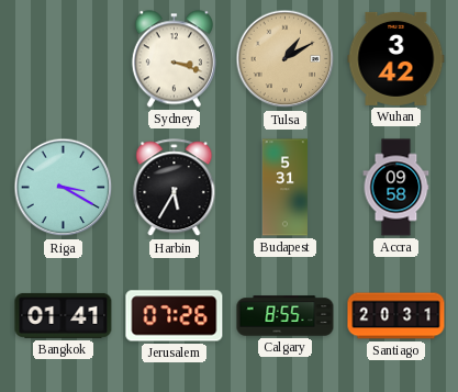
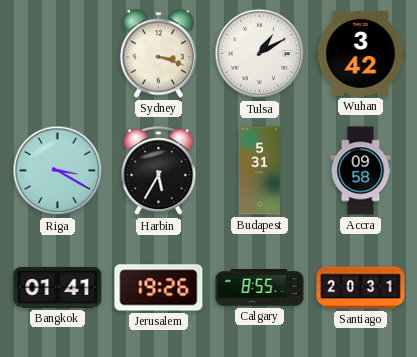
Tulsa dial: champagne -> white (260, 54)
Jerusalem: 07:26 -> 19:26 (159, 288)
